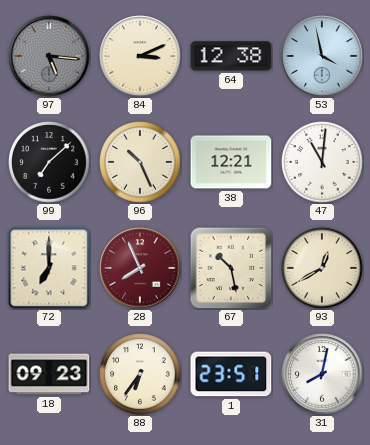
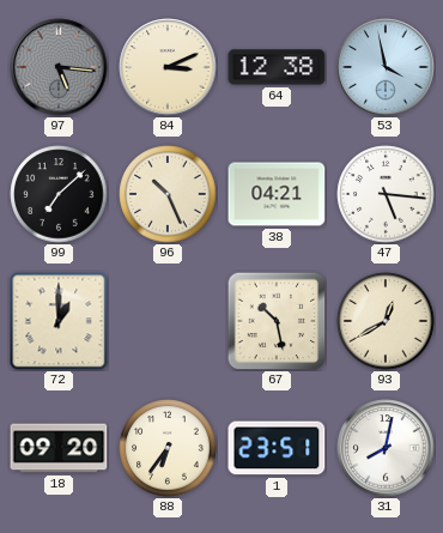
38: 12:21 -> 04:21 (277, 194)
47: 11:01 -> 5:16 (386, 194)
72: 7:00 -> 1:00 (59, 321)
28: 7:56 -> none (140, 268)
18: 09:23 -> 09:20 (59, 448)
